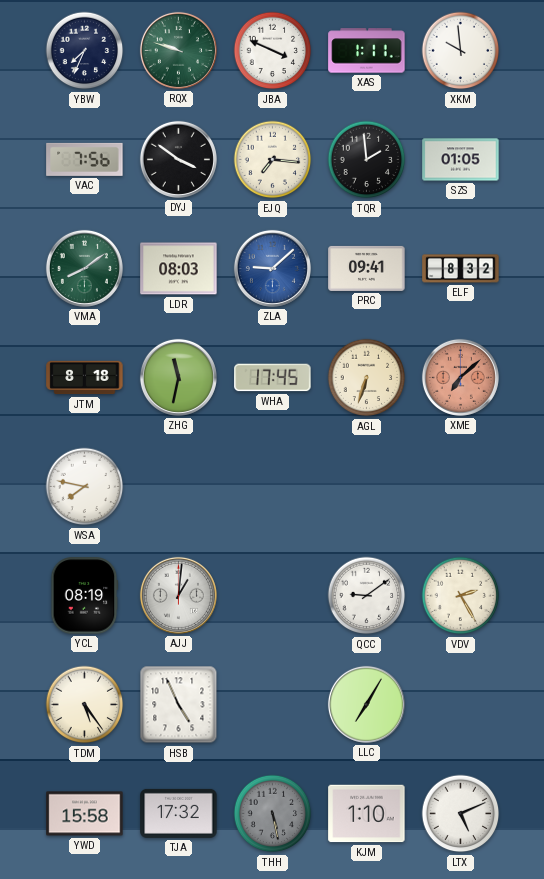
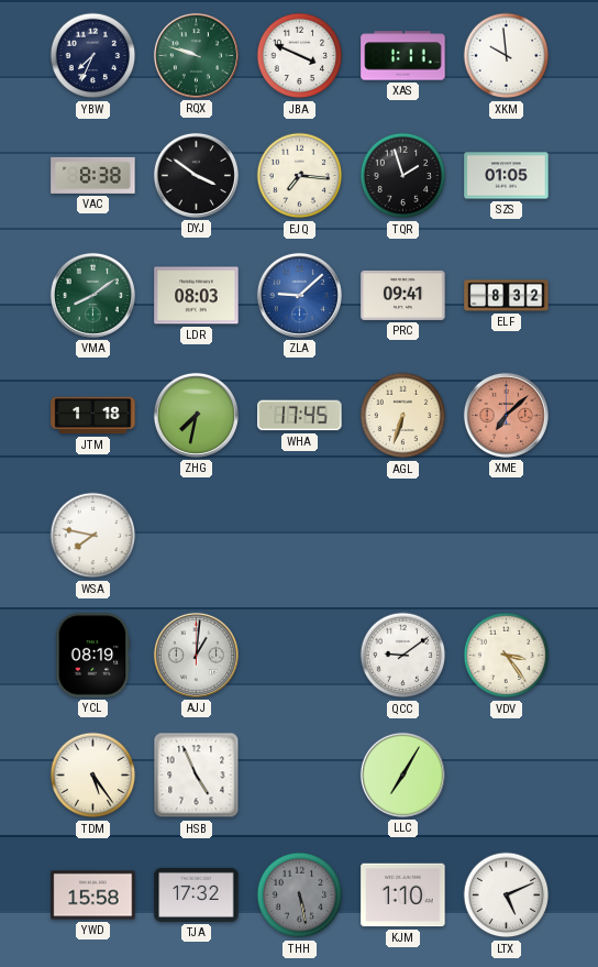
VAC: 7:56 -> 8:38 (93, 175)
TQR: 1:59 -> 1:57 (403, 176)
JTM: 8:18 -> 1:18 (93, 416)
ZHG: 11:32 -> 7:32 (196, 415)
VDV: 2:25 -> 3:24 (507, 656)
